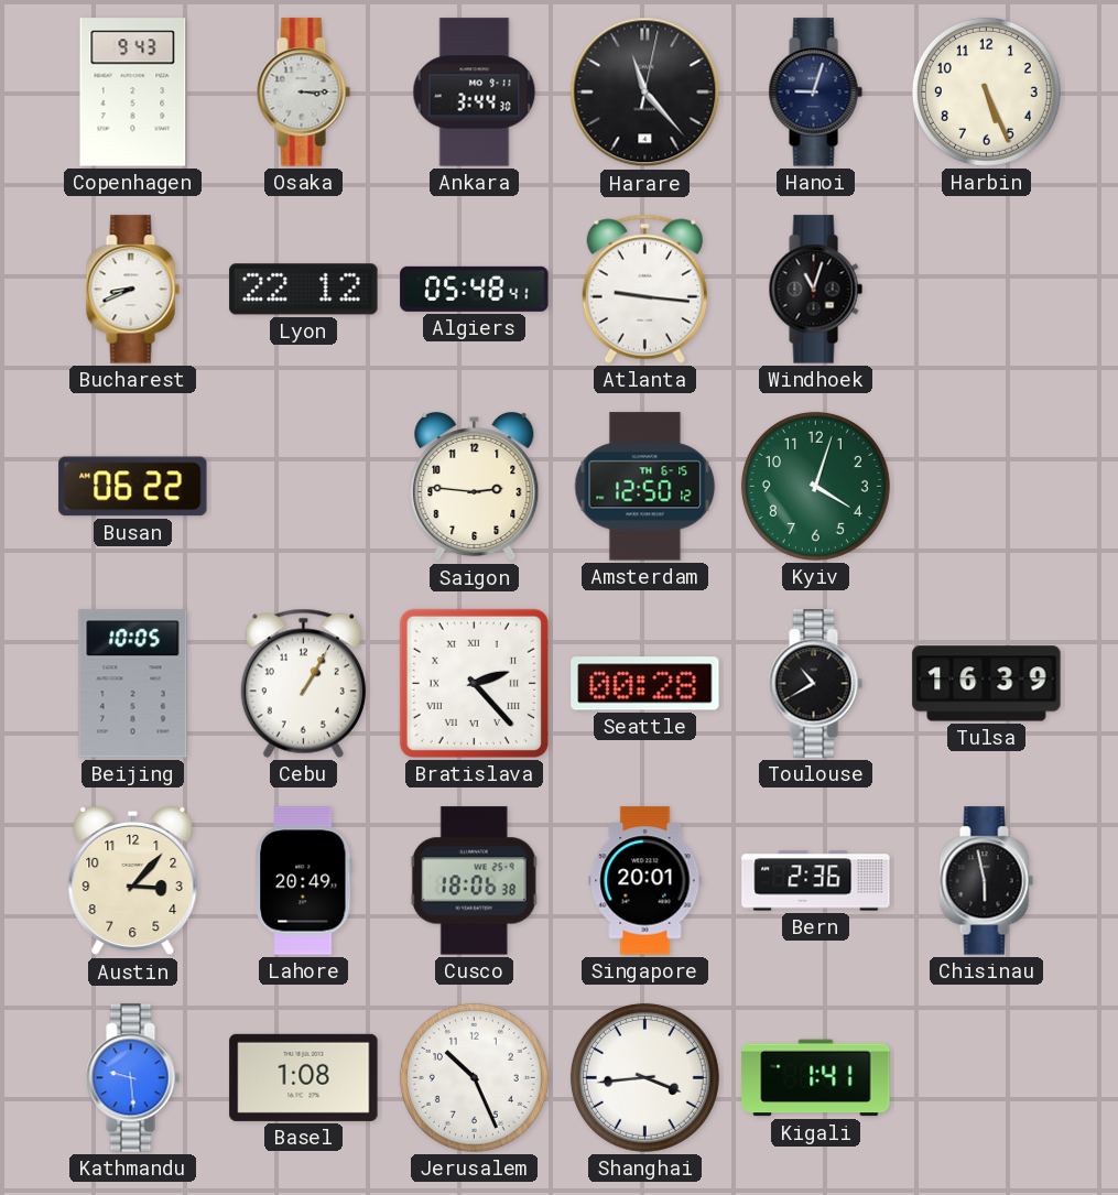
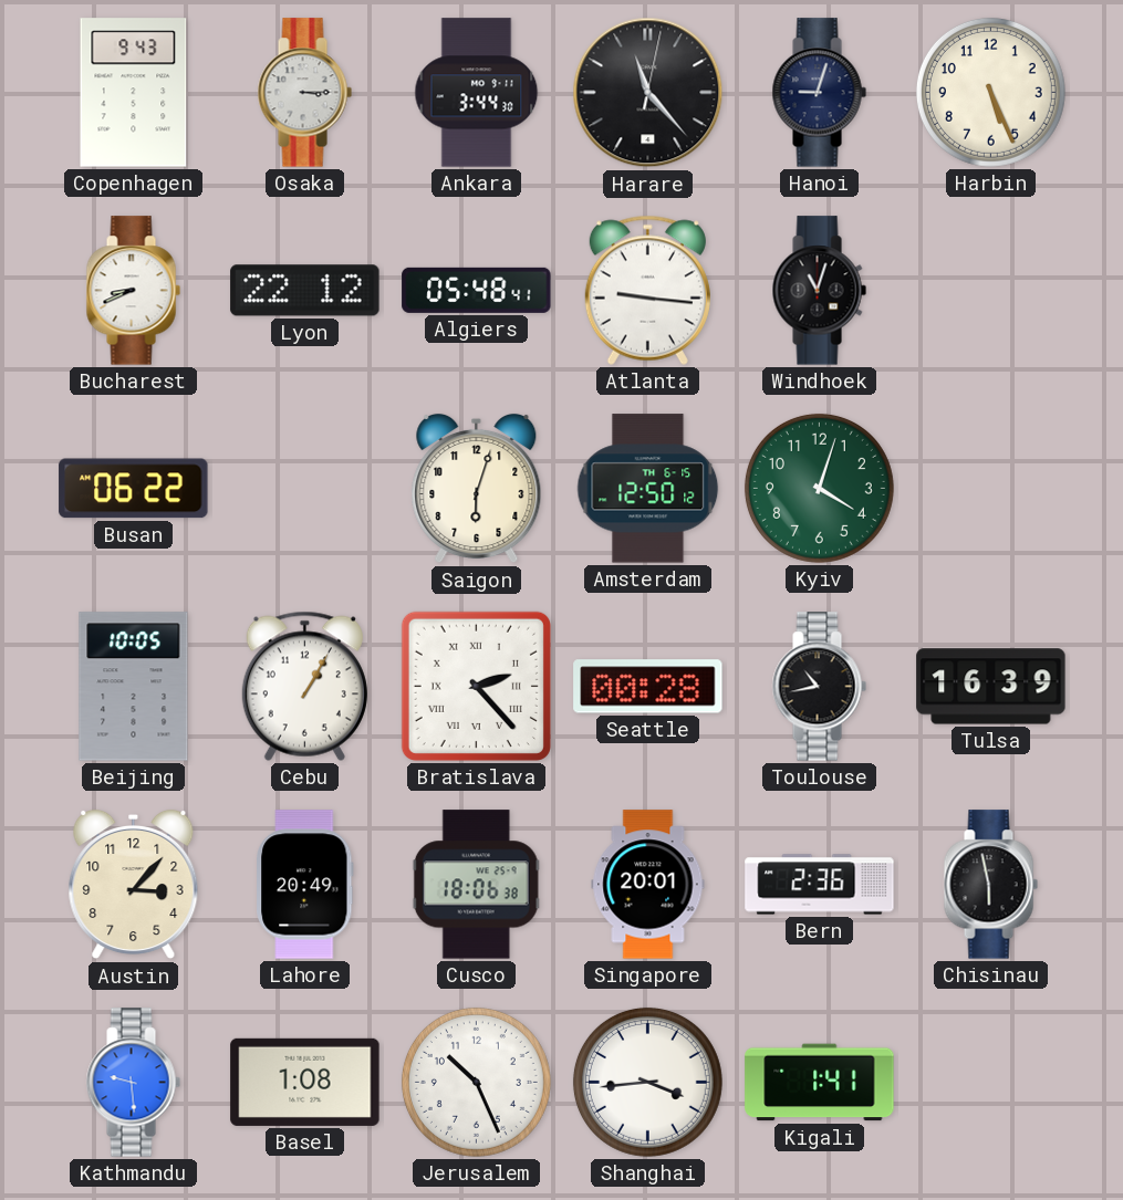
Saigon: 2:46 -> 6:03 (477, 489)
Toulouse: 10:40 -> 10:43 (819, 687)
